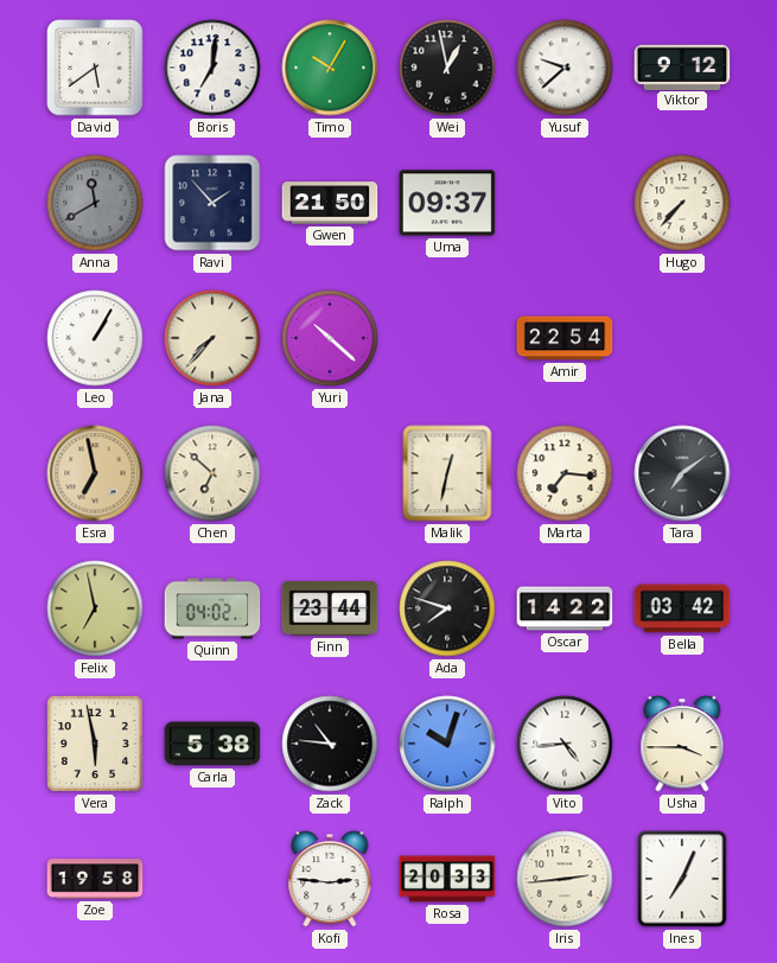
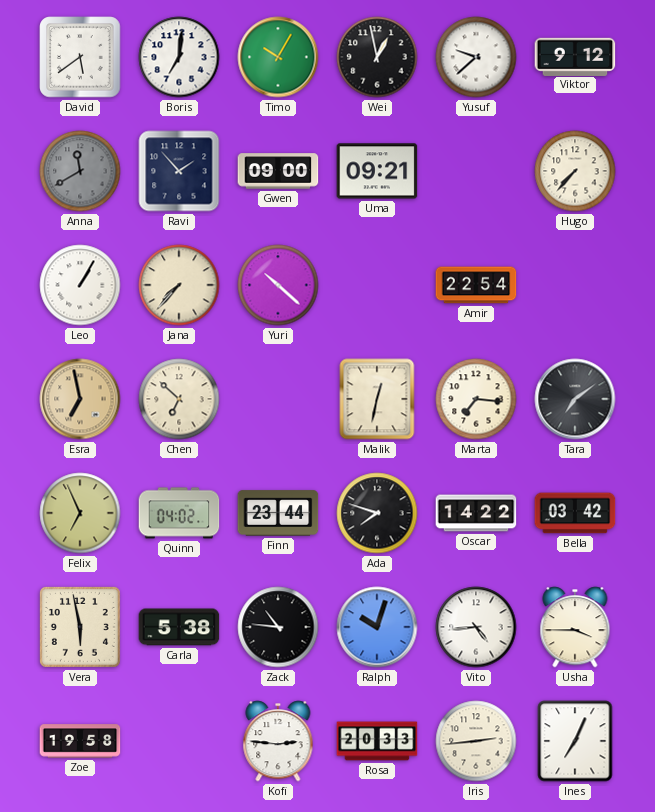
Gwen: 21:50 -> 09:00 (278, 171)
Uma: 09:37 -> 09:21 (377, 171)
Felix: 6:58 -> 6:56 (80, 513)
